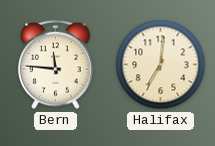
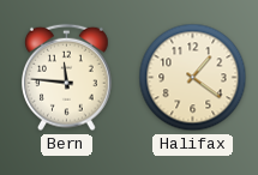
Halifax: 7:01 -> 1:21 (193, 78)
